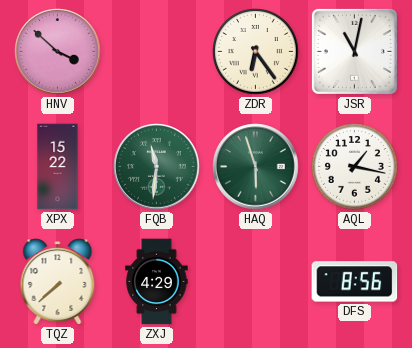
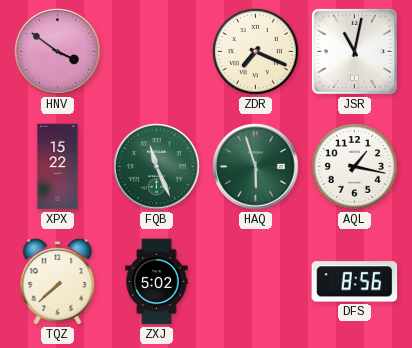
HNV: 3:52 -> 3:51 (58, 52)
ZDR: 6:24 -> 7:19 (256, 52)
FQB: 11:31 -> 11:26 (157, 167)
ZXJ: 4:29 -> 5:02 (157, 282)
